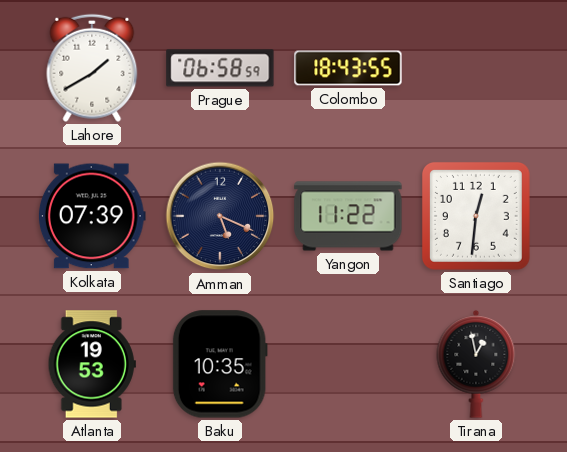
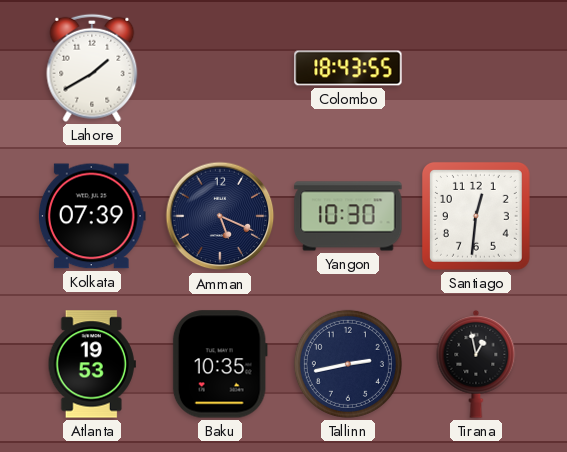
Prague: 06:58 -> none (220, 68)
Yangon: 11:22 -> 10:30 (348, 216)
Tallinn: none -> 2:43 (348, 364)
